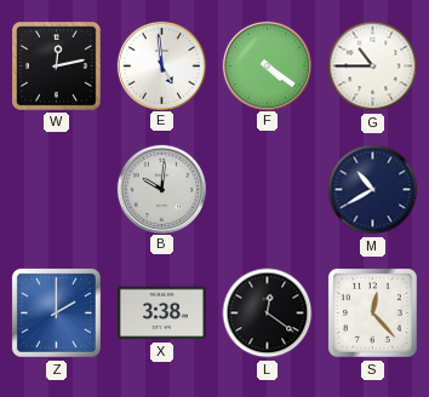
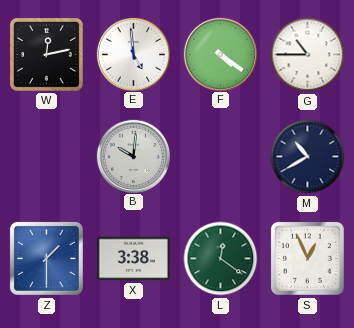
Z: 2:00 -> 1:30 (46, 258)
L dial: black -> green (221, 259)
S: 12:23 -> 12:56 (307, 258)
